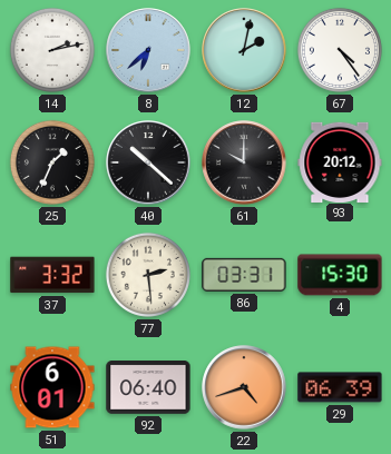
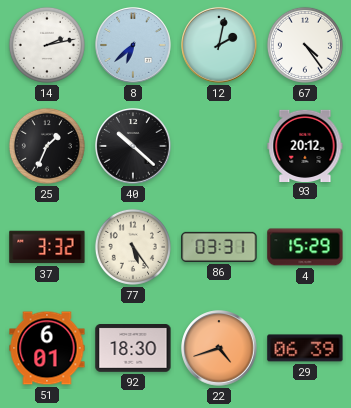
61: 10:00 -> none (244, 162)
77: 2:29 -> 5:24 (133, 247)
4: 15:30 -> 15:29 (305, 247)
92: 06:40 -> 18:30 (133, 349)
